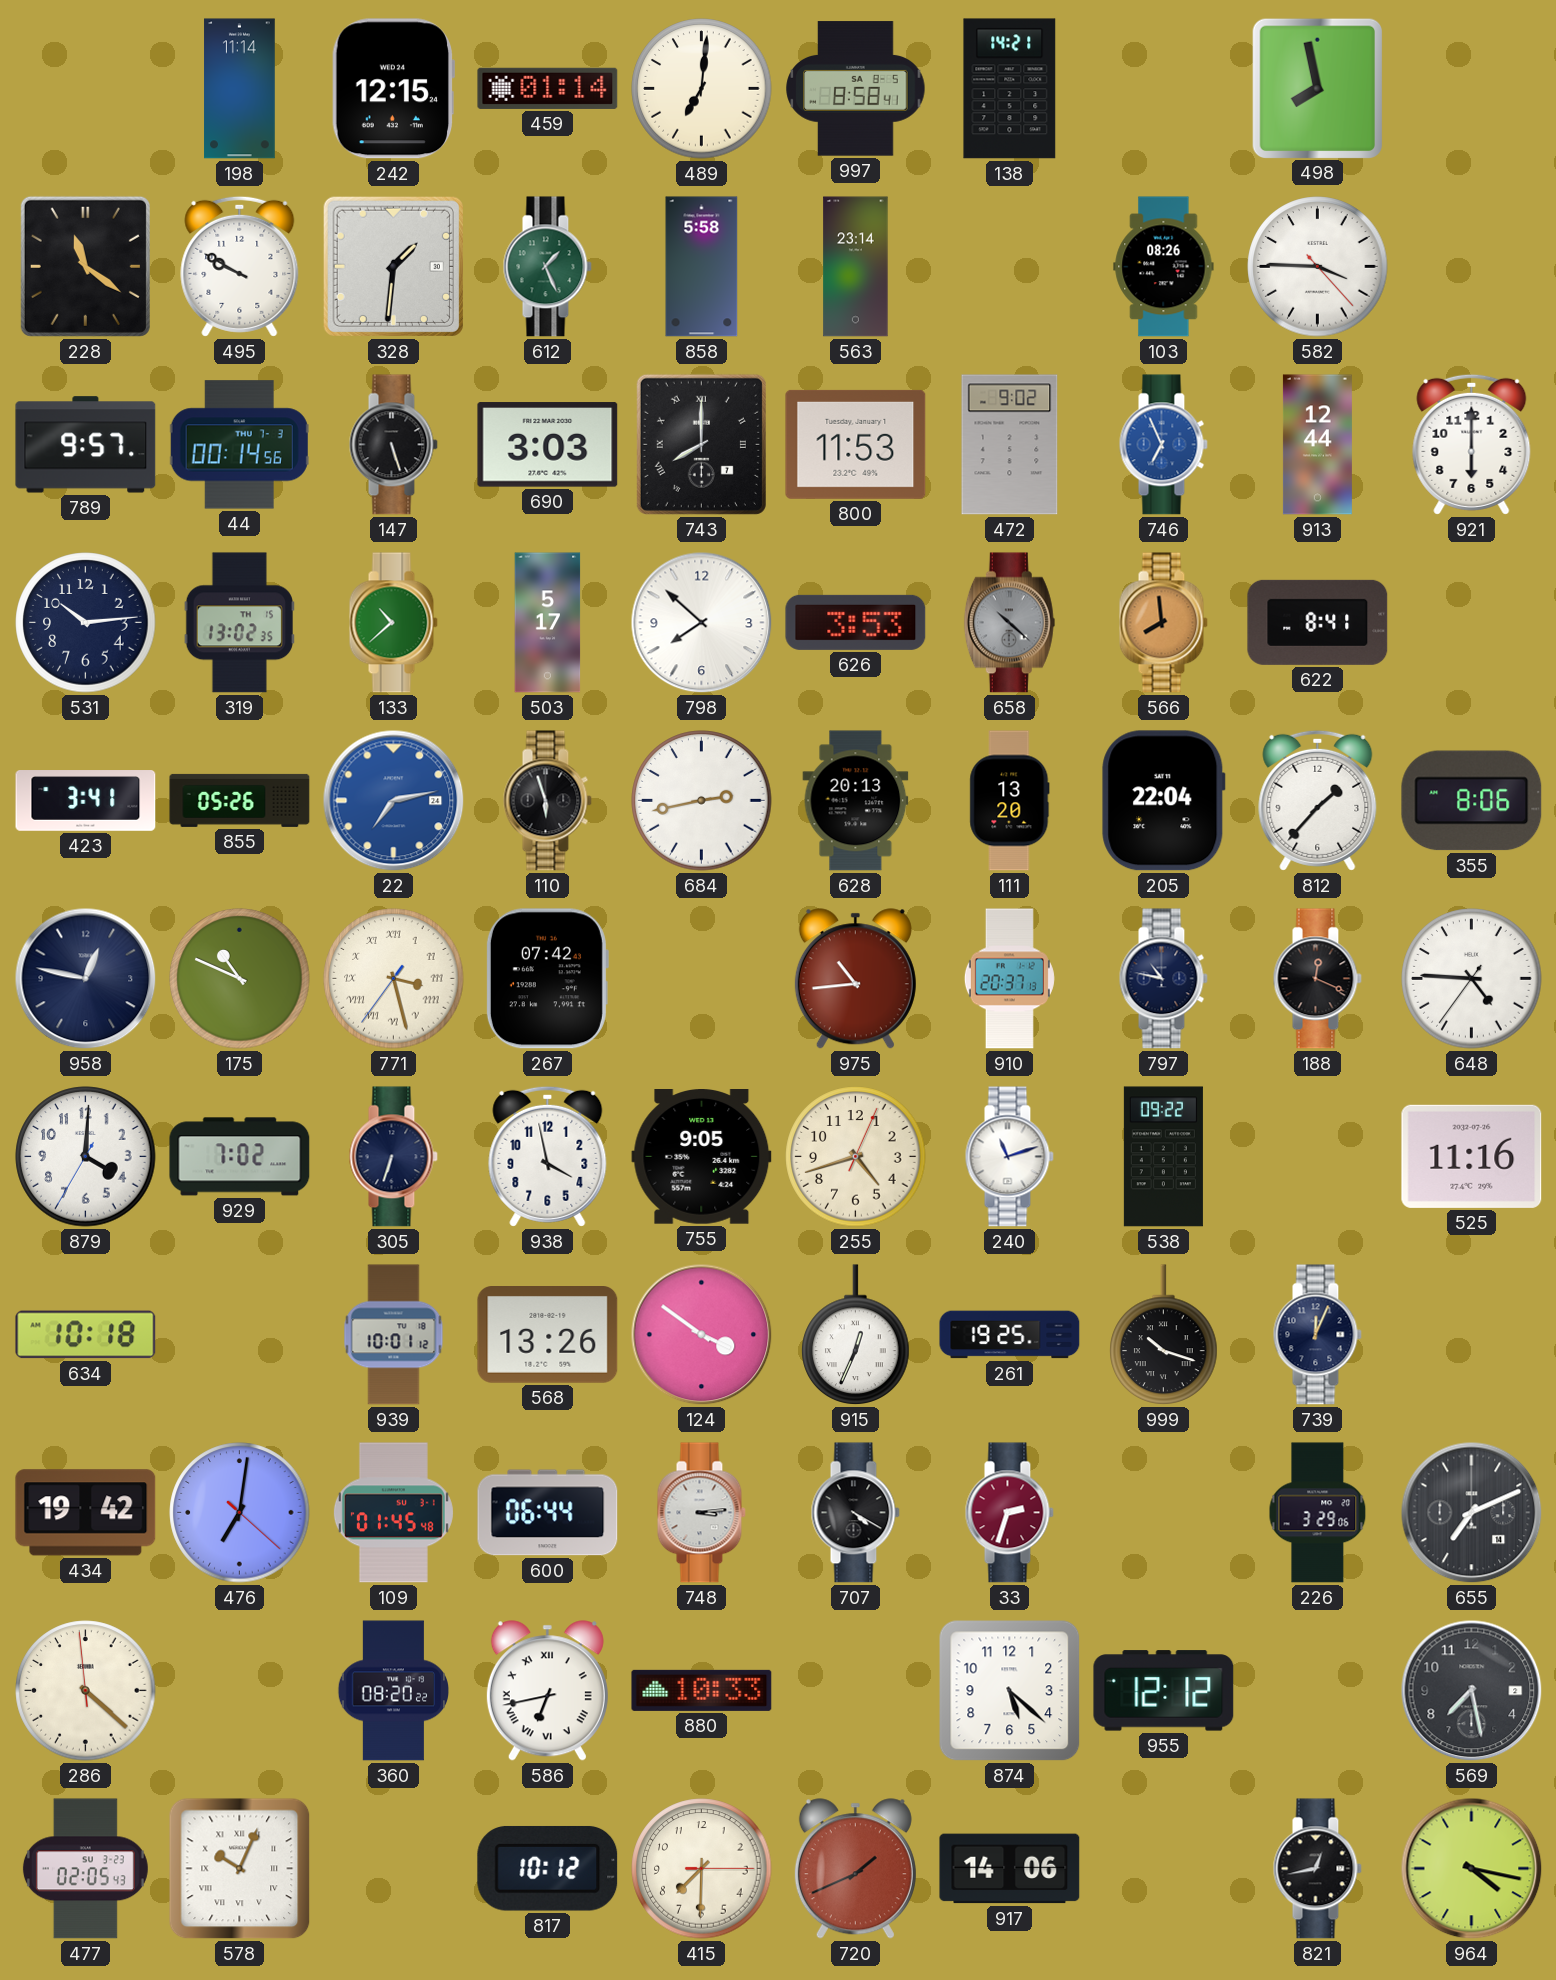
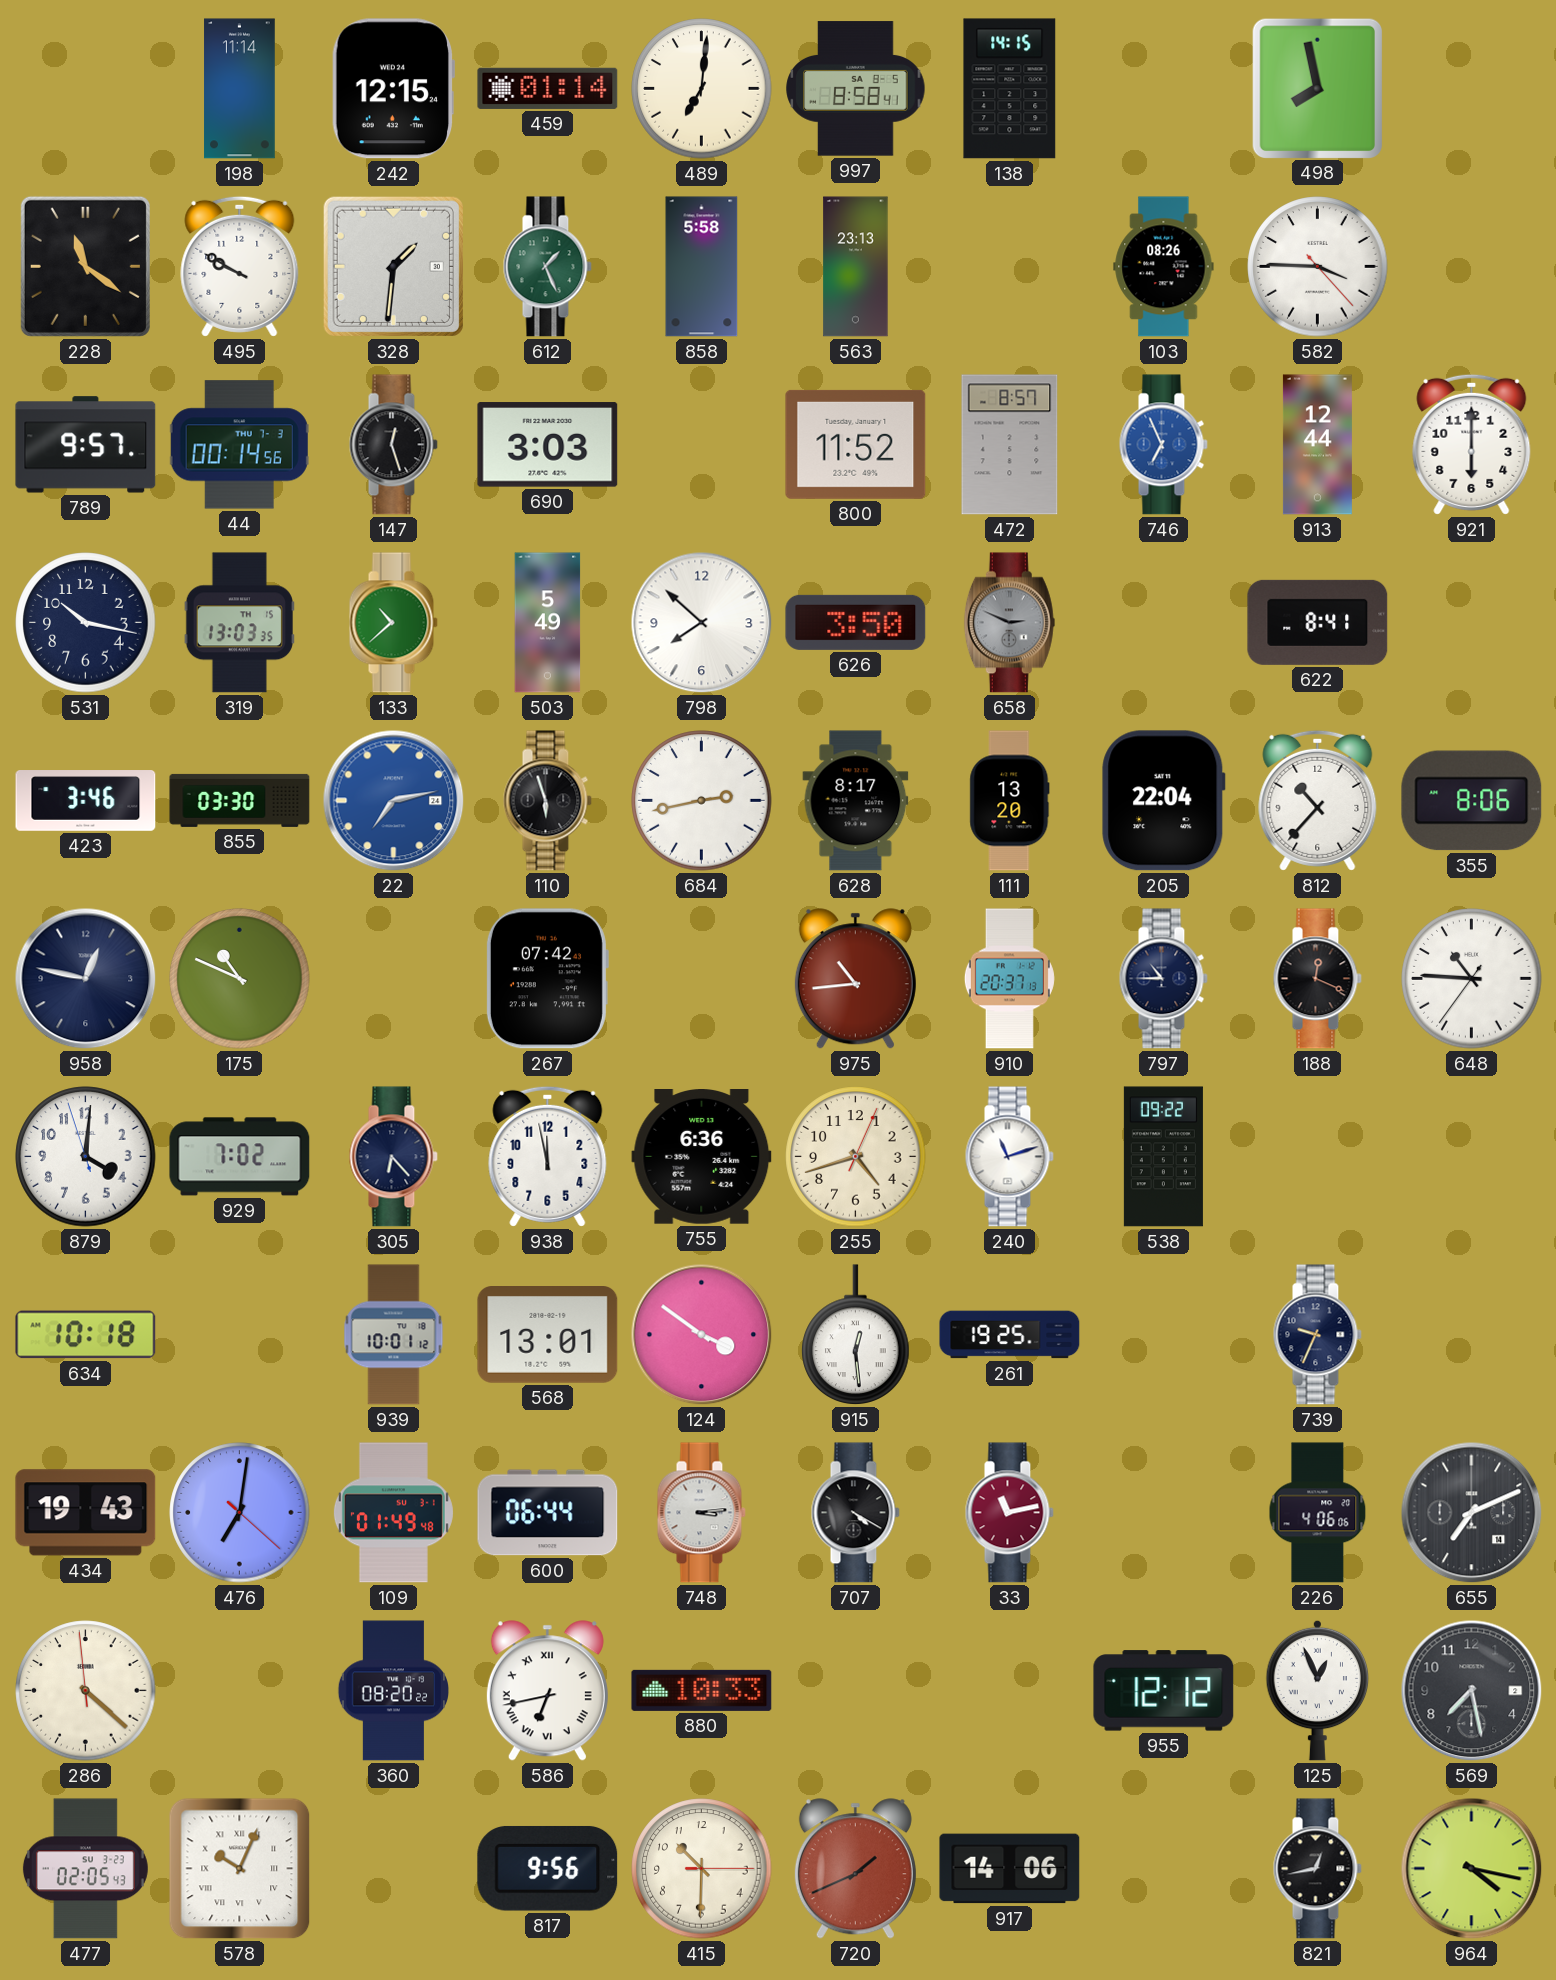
138: 14:21 -> 14:15 (1010, 89)
563: 23:14 -> 23:13 (856, 267)
147: 5:27 -> 12:27 (393, 445)
743: 8:00 -> none (701, 444)
800: 11:53 -> 11:52 (856, 444)
472: 9:02 -> 8:57 (1010, 445)
531: 10:14 -> 10:17 (86, 623)
319: 13:02 -> 13:03 (239, 623)
503: 5:17 -> 5:49 (548, 623)
626: 3:53 -> 3:50 (856, 622)
658: 10:22 -> 2:49 (1009, 623)
566: 7:59 -> none (1163, 623)
423: 3:41 -> 3:46 (86, 801)
855: 05:26 -> 03:30 (240, 800)
628: 20:13 -> 8:17 (856, 801)
812: 1:37 -> 10:37 (1318, 800)
771: 3:27 -> none (394, 979)
797: 10:47 -> 10:45 (1163, 979)
648: 4:45 -> 10:45 (1472, 979)
879: 4:00:35 -> 4:00:57 (86, 1157)
305: 6:33 -> 6:23 (393, 1157)
938: 3:58 -> 11:58 (548, 1156)
755: 9:05 -> 6:36 (702, 1157)
525: 11:16 -> none (1472, 1156)
568: 13:26 -> 13:01 (548, 1335)
915: 12:34 -> 12:29 (856, 1335)
999: 10:18 -> none (1164, 1335)
739: 12:04 -> 9:34 (1317, 1335)
434: 19:42 -> 19:43 (86, 1513)
109: 01:45 -> 01:49 (393, 1513)
33: 2:33 -> 11:13 (1009, 1513)
226: 3:29 -> 4:06 (1318, 1513)
874: 5:22 -> none (1010, 1691)
125: none -> 12:56 (1318, 1690)
817: 10:12 -> 9:56 (548, 1868)
415: 7:30 -> 10:30 (702, 1869)
